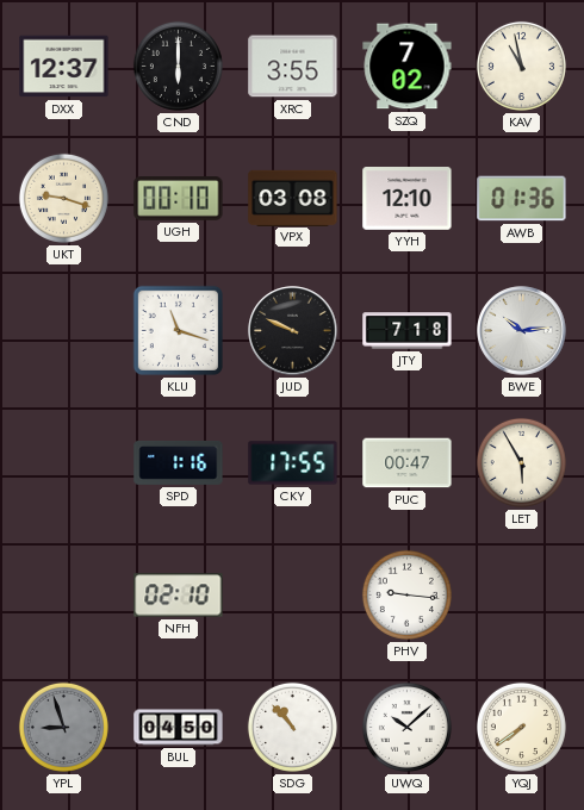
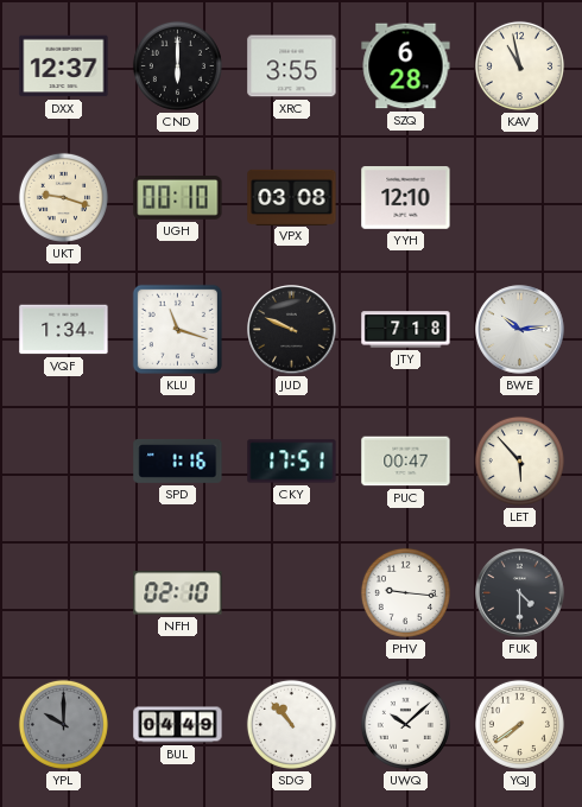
SZQ: 7:02 -> 6:28 (406, 66)
AWB: 01:36 -> none (522, 199)
VQF: none -> 1:34 (64, 330)
CKY: 17:55 -> 17:51 (292, 462)
LET: 5:55 -> 5:53 (519, 460)
FUK: none -> 4:30 (520, 593)
YPL: 8:57 -> 10:00 (63, 724)
BUL: 04:50 -> 04:49 (178, 725)
